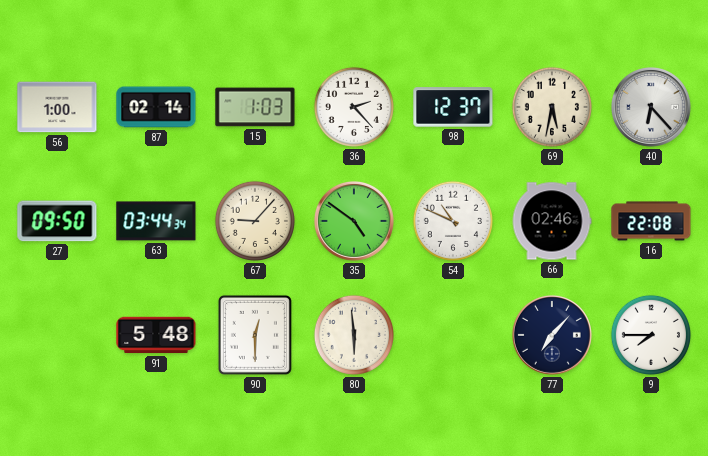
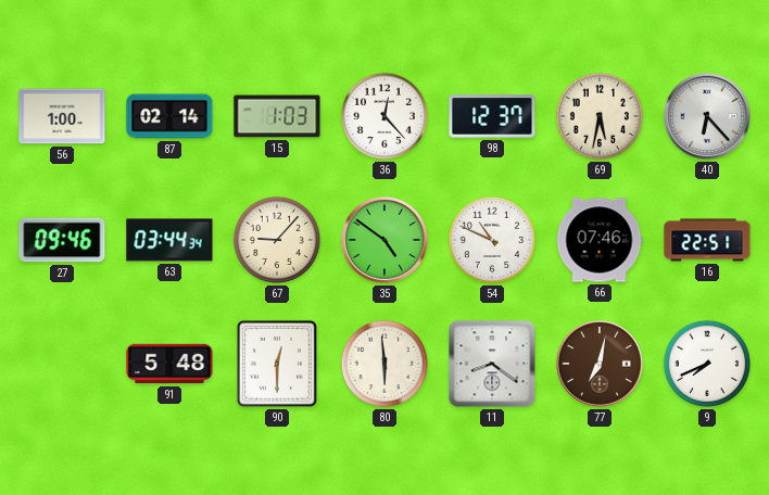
36: 2:23 -> 12:23 (384, 116)
27: 09:50 -> 09:46 (62, 240)
66: 02:46 -> 07:46 (600, 240)
16: 22:08 -> 22:51 (707, 240)
11: none -> 8:21 (492, 364)
77: 7:07 -> 7:02 (600, 364)
77 dial: navy -> brown (600, 364)
9: 7:45 -> 7:41 (707, 364)
